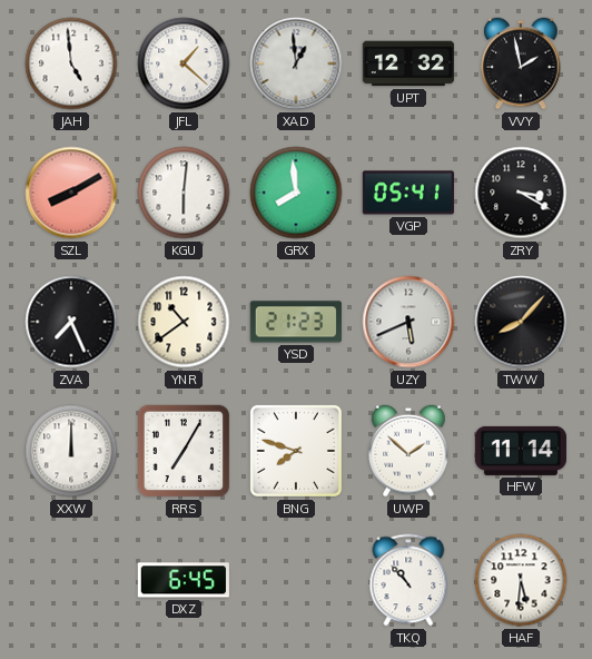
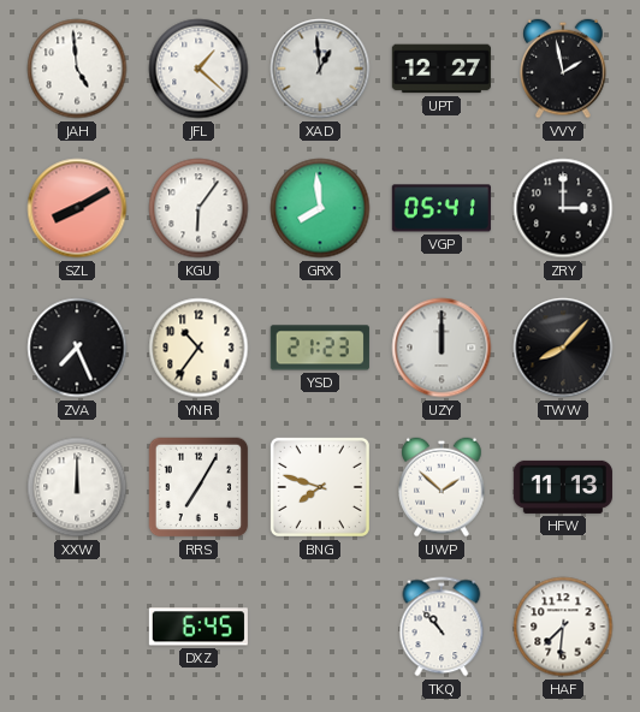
UPT: 12:32 -> 12:27 (442, 69)
KGU: 6:01 -> 6:06 (198, 208)
ZRY: 3:20 -> 3:00 (563, 208)
YNR: 10:39 -> 10:36 (198, 348)
UZY: 5:41 -> 12:00 (442, 348)
HFW: 11:14 -> 11:13 (563, 487)
HAF: 5:31 -> 7:31 (563, 627)
